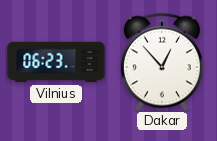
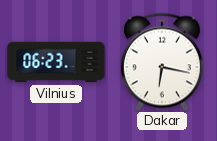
Dakar: 12:53 -> 6:17 (162, 62)
